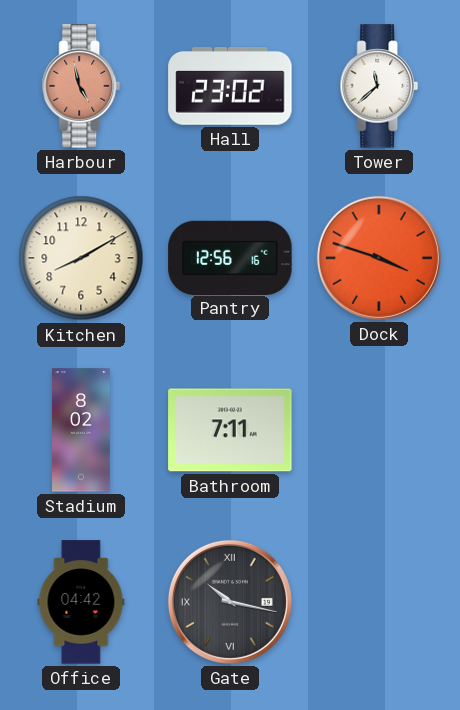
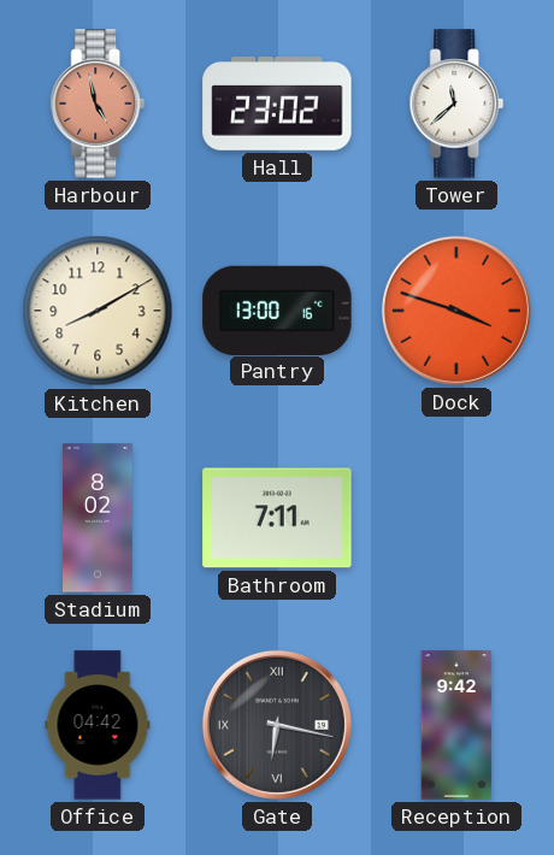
Pantry: 12:56 -> 13:00 (277, 309)
Gate: 10:17 -> 6:17 (277, 725)
Reception: none -> 9:42 (456, 725)
